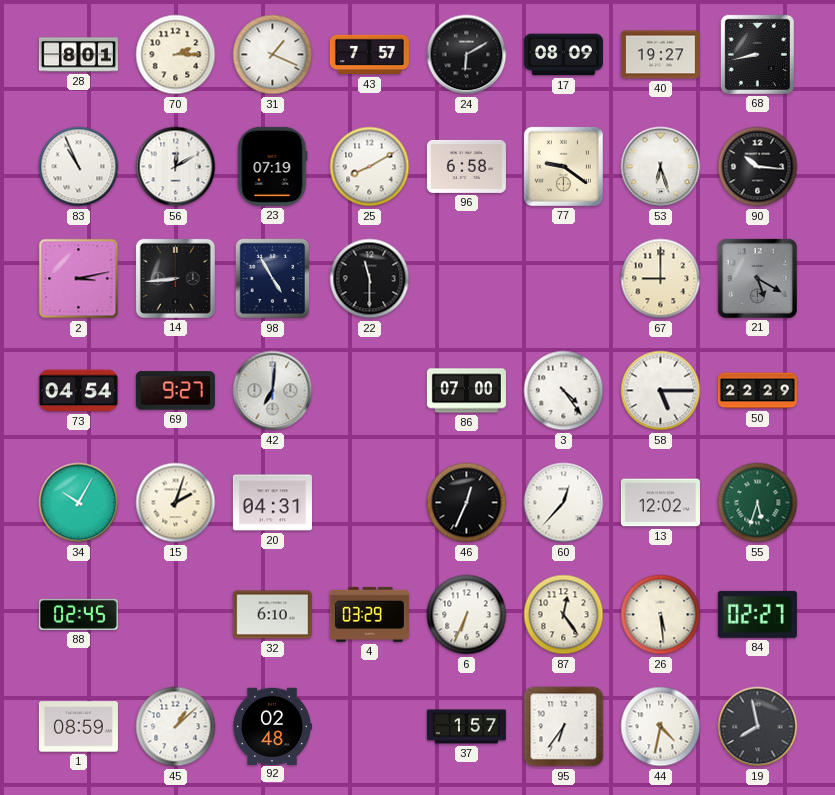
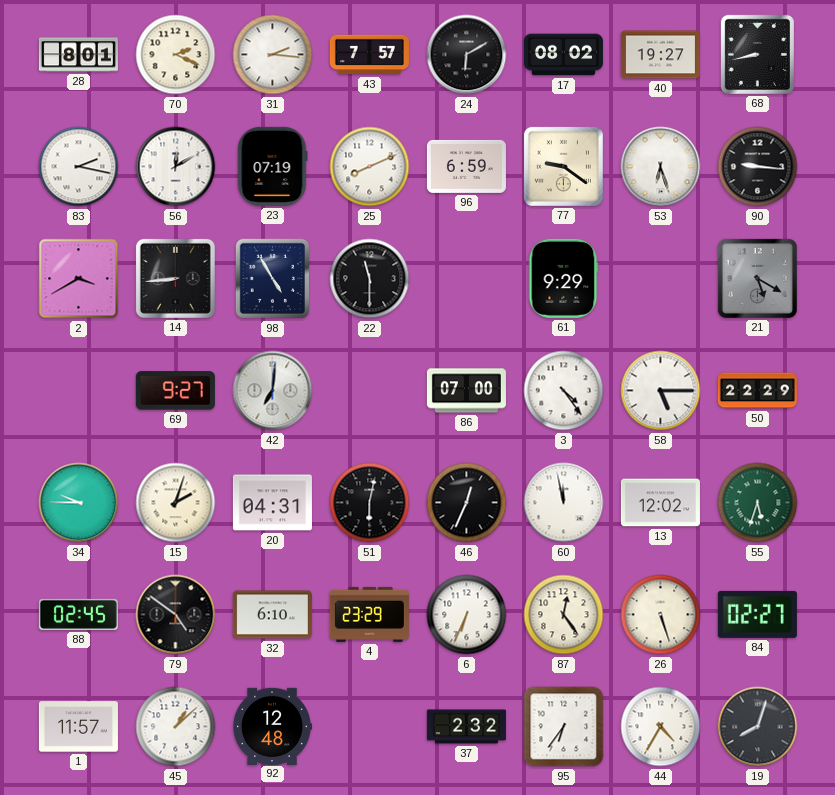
70: 2:15 -> 2:19 (176, 55)
31: 1:19 -> 2:16 (273, 55)
17: 08:09 -> 08:02 (563, 55)
83: 10:56 -> 2:17 (79, 167)
25: 8:10 -> 8:11 (370, 167)
96: 6:58 -> 6:59 (466, 166)
90: 10:16 -> 9:16 (758, 167)
2: 3:13 -> 3:40 (79, 279)
61: none -> 9:29 (563, 278)
67: 9:00 -> none (661, 279)
73: 04:54 -> none (78, 391)
34: 10:05 -> 9:45 (79, 503)
51: none -> 6:02 (370, 503)
60: 12:37 -> 11:58 (564, 503)
79: none -> 4:51 (176, 615)
4: 03:29 -> 23:29 (369, 614)
26: 5:29 -> 5:27 (661, 615)
1: 08:59 -> 11:57 (78, 727)
92: 02:48 -> 12:48 (272, 726)
37: 1:57 -> 2:32 (466, 727)
44: 4:32 -> 4:35 (661, 727)
19: 7:58 -> 8:03 (758, 727)
